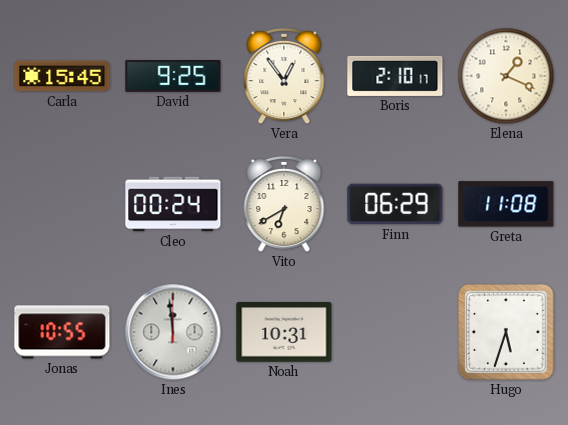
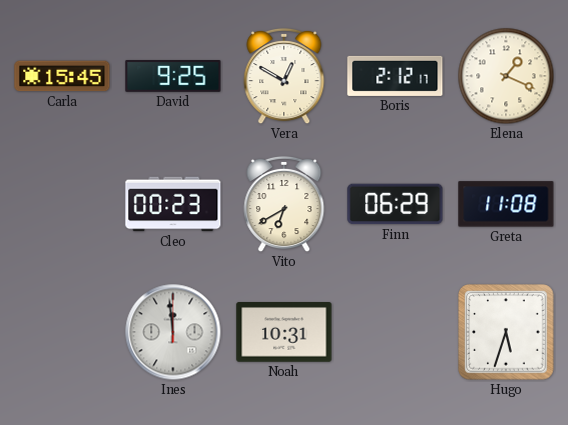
Vera: 12:54 -> 12:50 (284, 76)
Boris: 2:10 -> 2:12 (395, 76)
Cleo: 00:24 -> 00:23 (173, 204)
Jonas: 10:55 -> none (62, 332)
